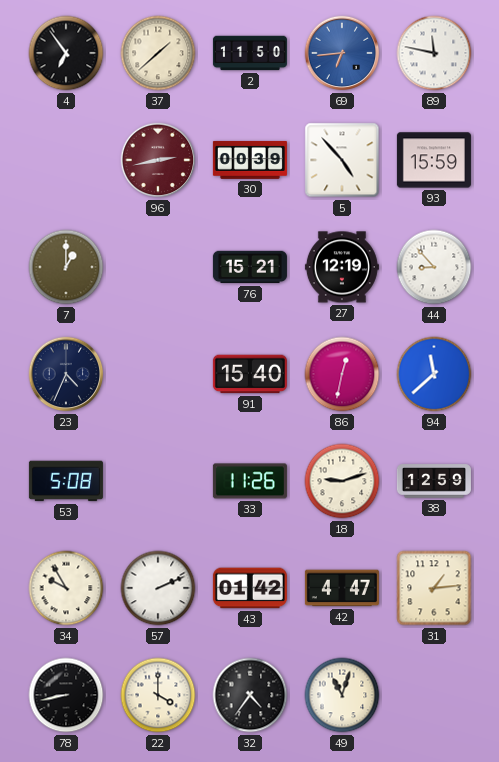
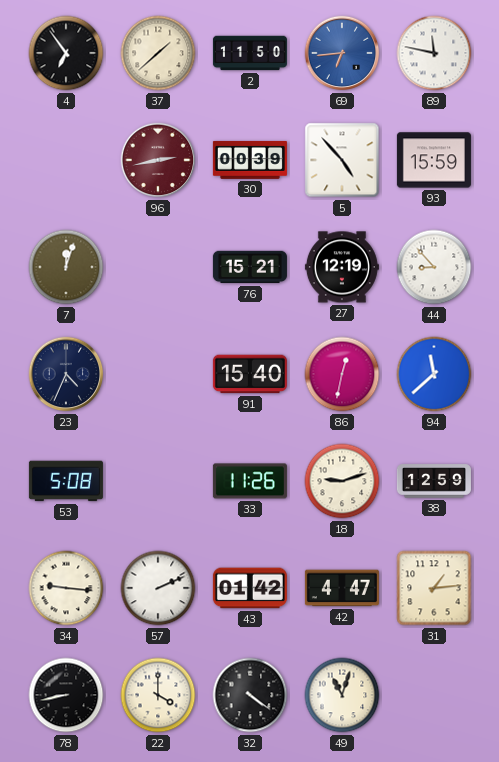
7: 1:00 -> 12:03 (66, 267)
34: 9:55 -> 9:16 (66, 588)
32: 4:36 -> 4:21 (250, 695)
